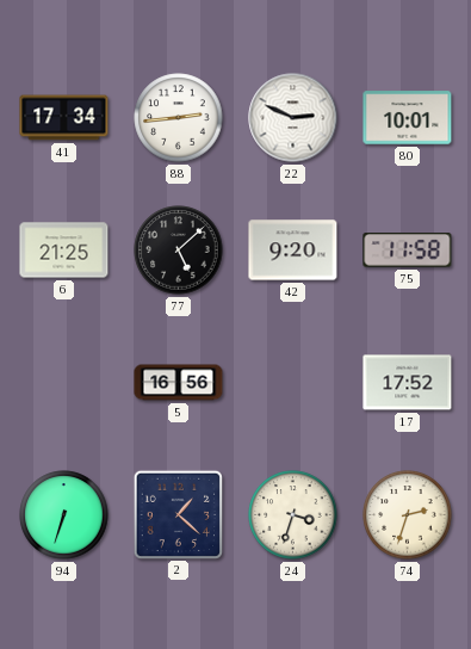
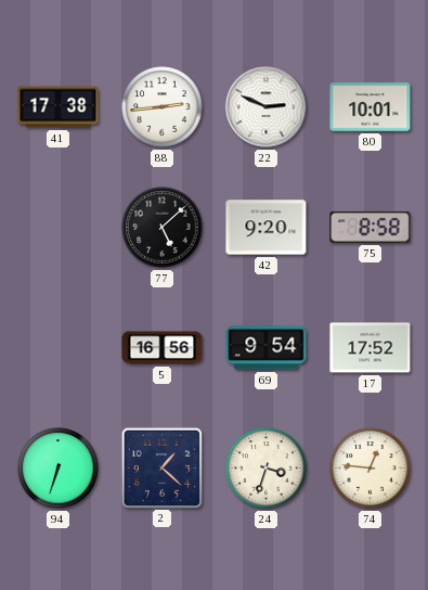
41: 17:34 -> 17:38 (59, 107)
6: 21:25 -> none (64, 251)
75: 11:58 -> 8:58 (371, 228)
69: none -> 9:54 (267, 348)
74: 2:33 -> 12:46 (371, 469)
